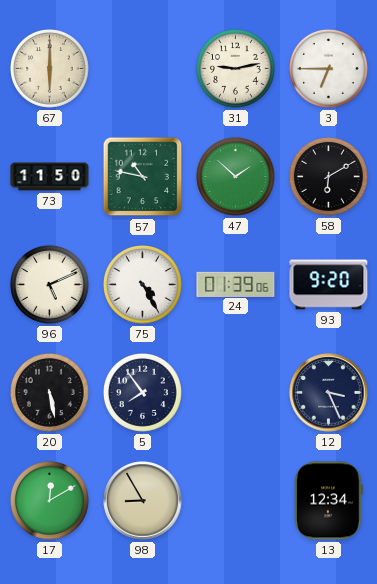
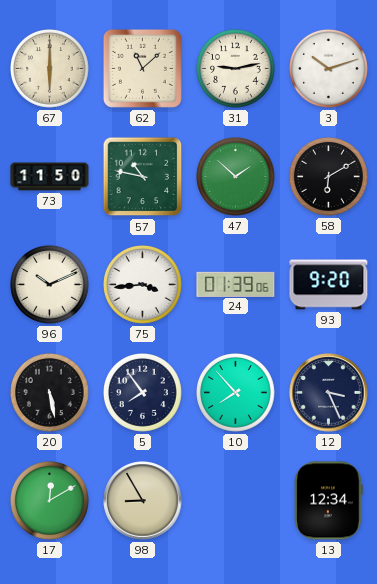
62: none -> 11:08 (142, 68)
3: 6:45 -> 10:12 (329, 69)
96: 5:11 -> 10:11 (50, 285)
75: 4:25 -> 3:44 (143, 285)
10: none -> 7:53 (236, 393)
